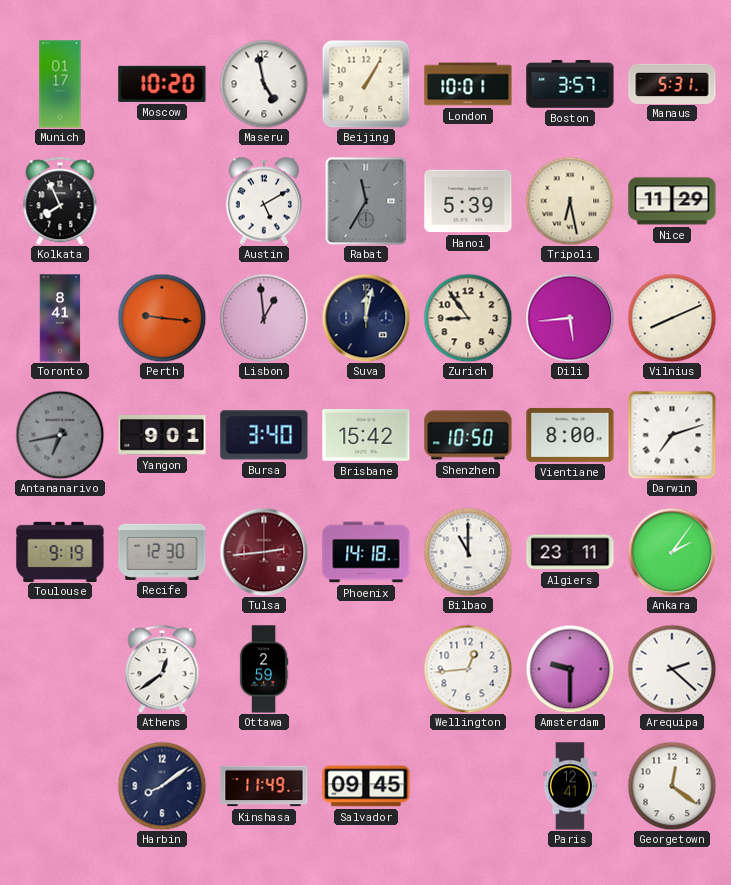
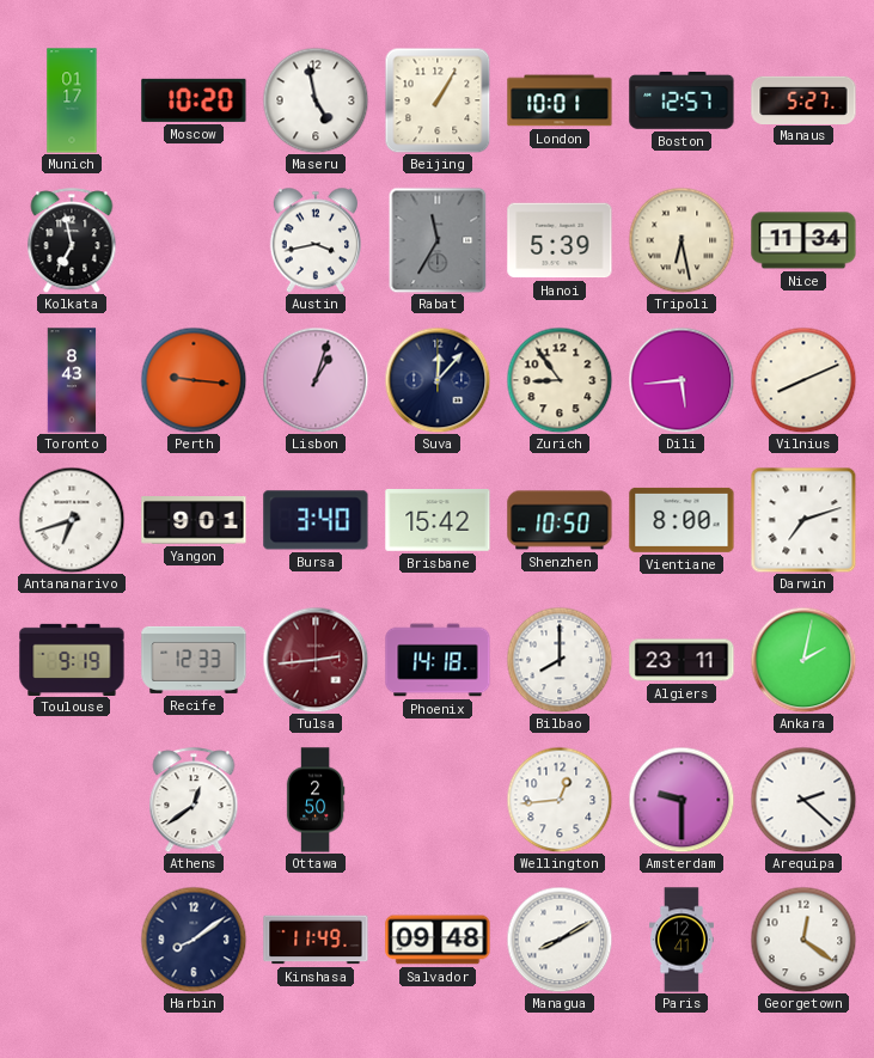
Boston: 3:57 -> 12:57 (682, 102)
Manaus: 5:31 -> 5:27 (803, 99)
Kolkata: 7:56 -> 6:58 (72, 240)
Austin: 5:10 -> 3:43 (316, 240)
Nice: 11:29 -> 11:34 (803, 240)
Toronto: 8:41 -> 8:43 (72, 380)
Lisbon: 12:59 -> 1:03 (316, 380)
Suva: 12:02 -> 12:07 (438, 380)
Antananarivo: 6:43 -> 6:42 (72, 520)
Antananarivo dial: grey -> white (72, 520)
Recife: 12:30 -> 12:33 (194, 660)
Bilbao: 11:00 -> 8:00 (560, 660)
Ankara: 2:06 -> 2:02 (803, 660)
Ottawa: 2:59 -> 2:50 (316, 800)
Salvador: 09:45 -> 09:48 (438, 940)
Managua: none -> 8:10 (560, 940)
